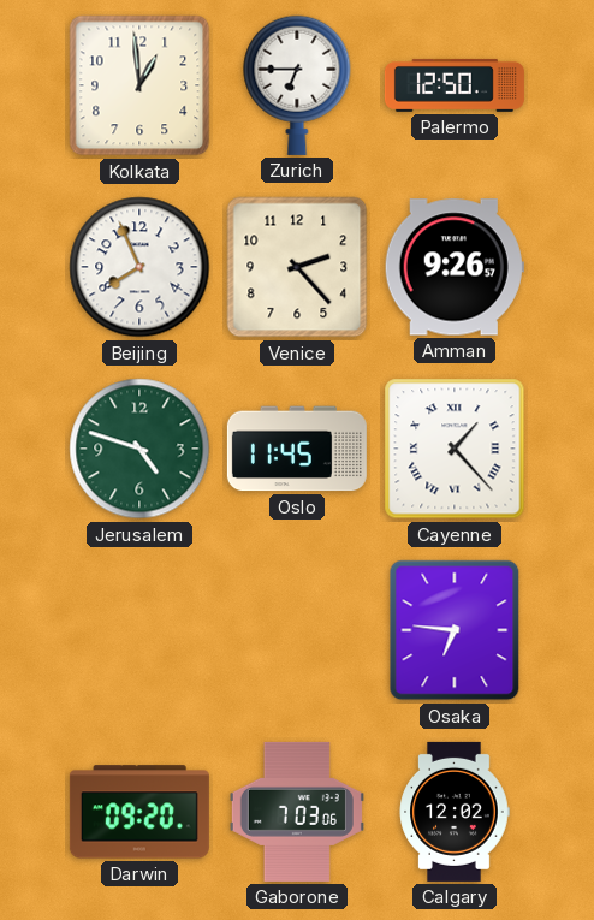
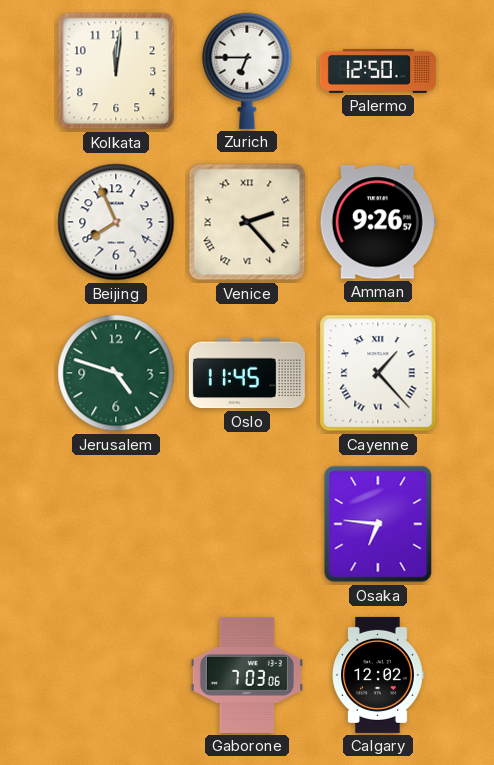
Kolkata: 12:59 -> 12:01 (116, 71)
Venice numerals: Arabic -> Roman (247, 222)
Darwin: 09:20 -> none (139, 812)
